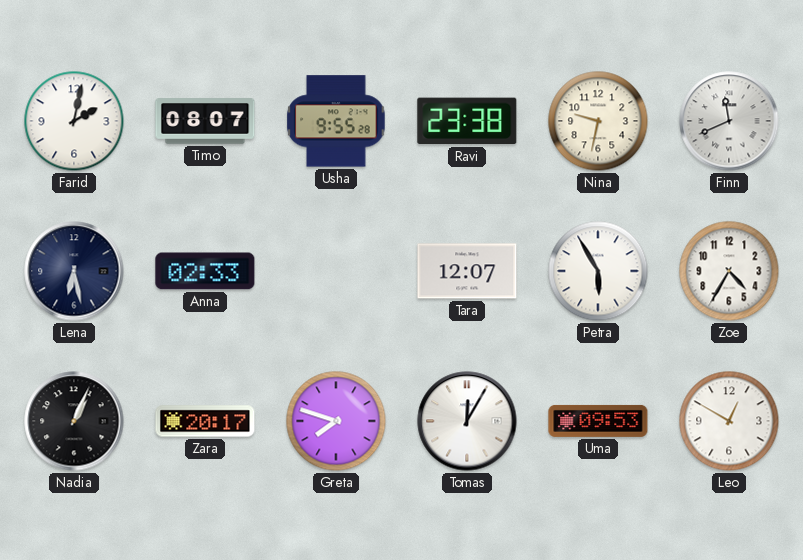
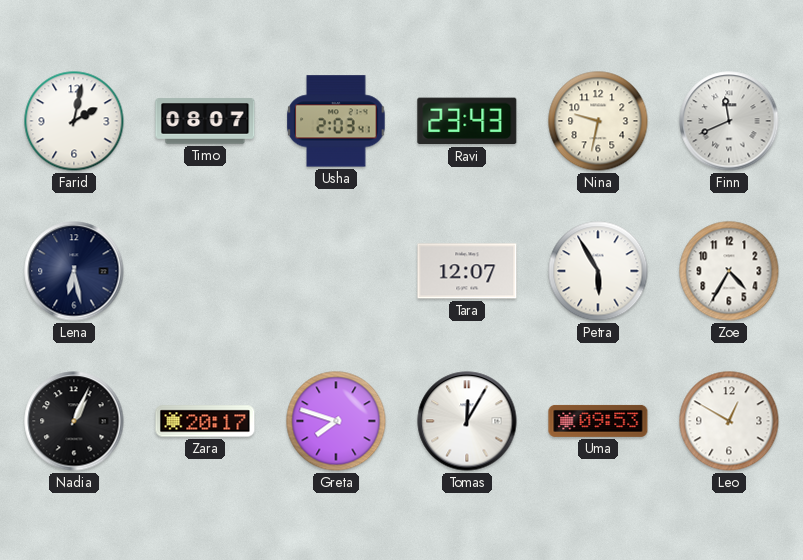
Usha: 9:55 -> 2:03 (336, 121)
Ravi: 23:38 -> 23:43 (467, 121)
Anna: 02:33 -> none (205, 271)
